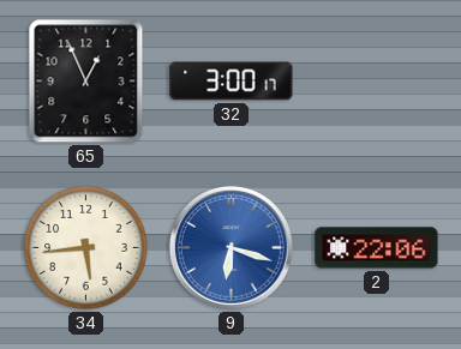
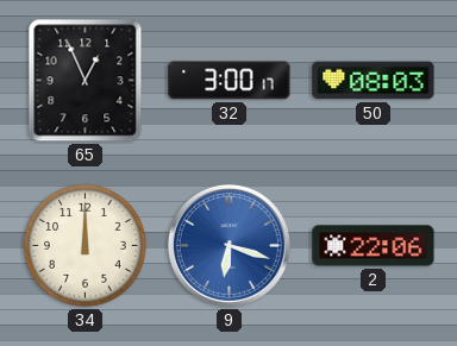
50: none -> 08:03 (374, 81)
34: 5:44 -> 12:00 (86, 246)
